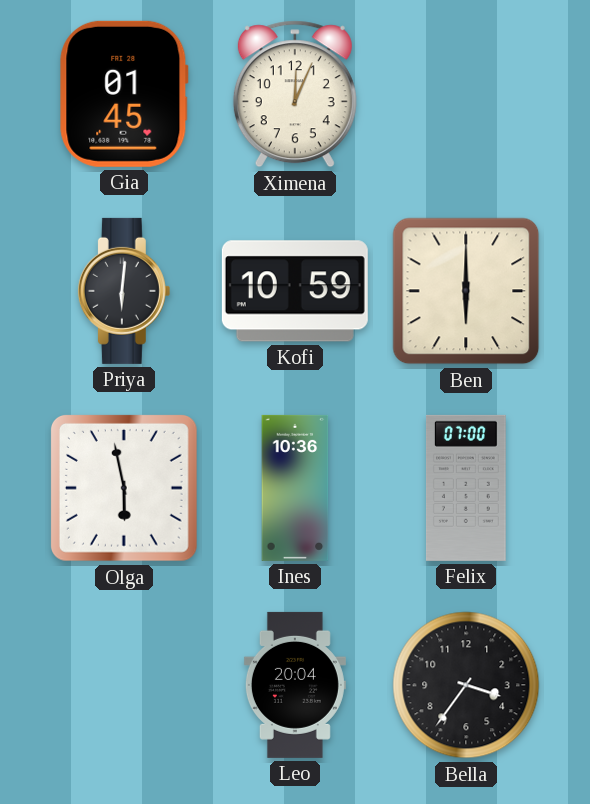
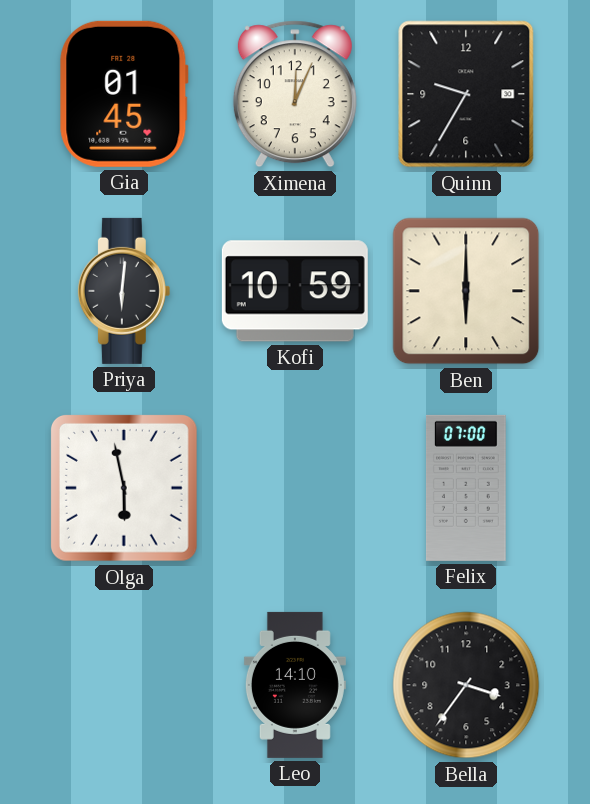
Quinn: none -> 9:35 (466, 94)
Ines: 10:36 -> none (295, 488)
Leo: 20:04 -> 14:10 (295, 685)
